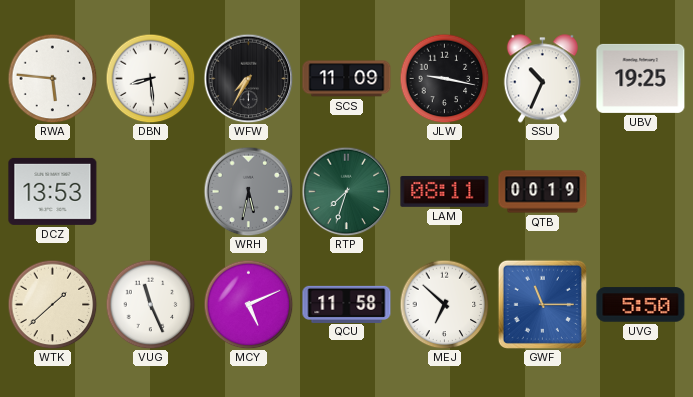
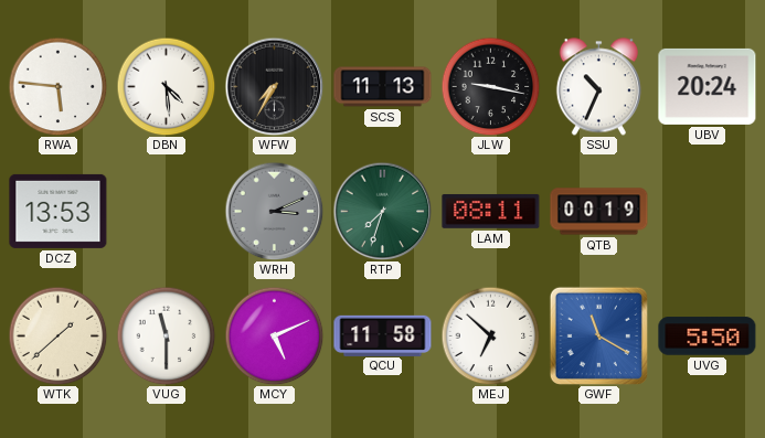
DBN: 8:29 -> 4:29 (166, 86)
SCS: 11:09 -> 11:13 (383, 87)
UBV: 19:25 -> 20:24 (708, 86)
WRH: 5:32 -> 3:11 (274, 211)
VUG: 11:26 -> 11:30 (166, 335)
GWF: 11:15 -> 11:20 (598, 335)
